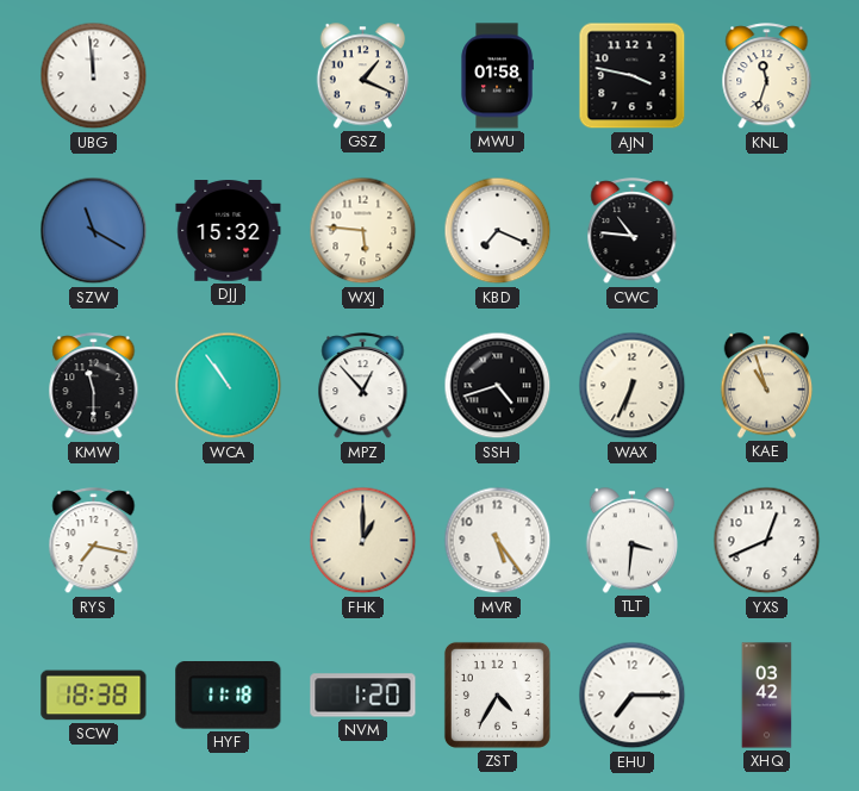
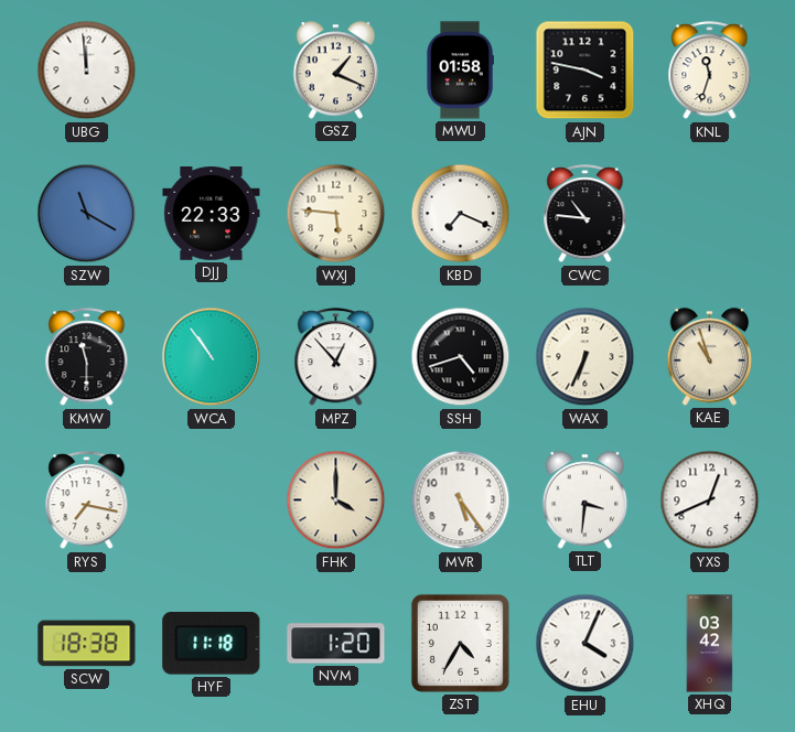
DJJ: 15:32 -> 22:33 (212, 214)
FHK: 1:00 -> 4:00 (336, 500)
EHU: 7:15 -> 4:04 (585, 644)
